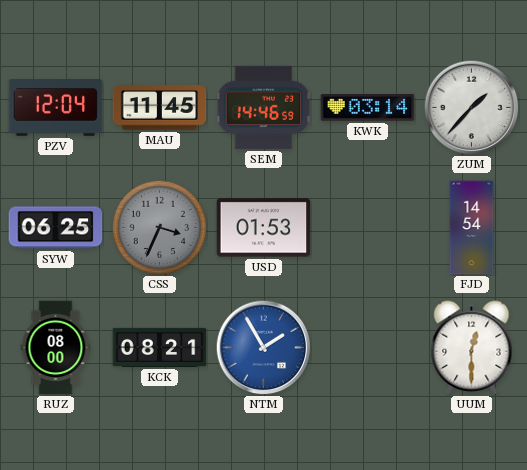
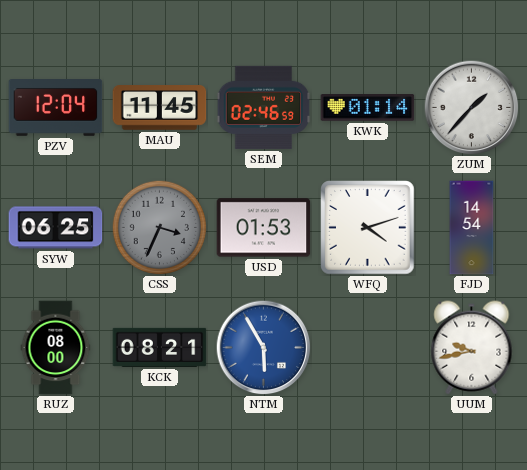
SEM: 14:46 -> 02:46 (263, 107)
KWK: 03:14 -> 01:14 (368, 108)
WFQ: none -> 4:12 (368, 228)
NTM: 1:55 -> 5:55 (263, 347)
UUM: 12:30 -> 9:43 (472, 348)
